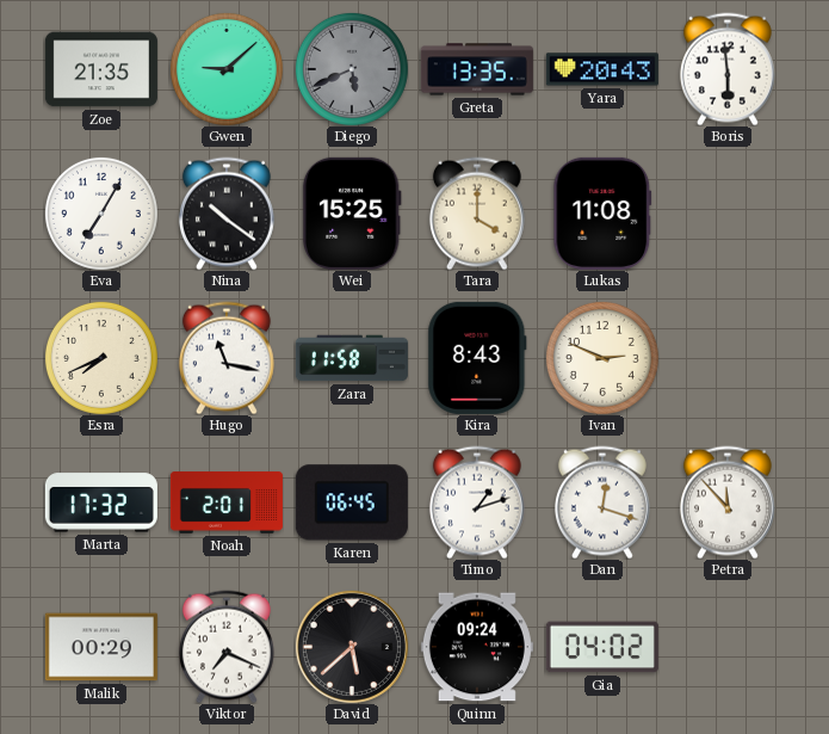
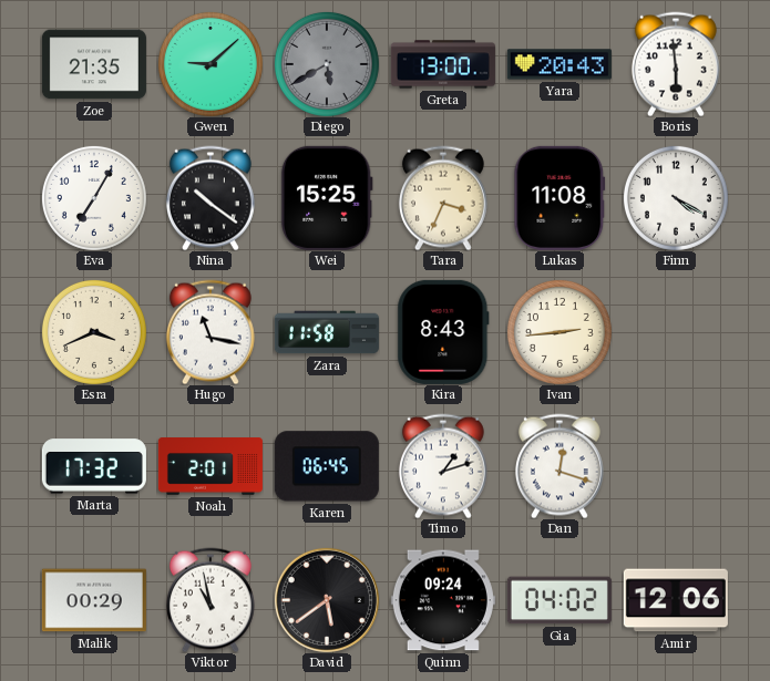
Diego: 5:41 -> 5:40 (327, 64)
Greta: 13:35 -> 13:00 (443, 64)
Tara: 4:00 -> 3:34 (443, 198)
Finn: none -> 4:20 (676, 198)
Esra: 7:41 -> 3:41 (94, 332)
Ivan: 2:49 -> 2:44 (559, 332)
Petra: 11:53 -> none (728, 502)
Viktor: 7:19 -> 10:58 (211, 600)
David: 5:38 -> 5:39 (327, 600)
Amir: none -> 12:06 (676, 600)
